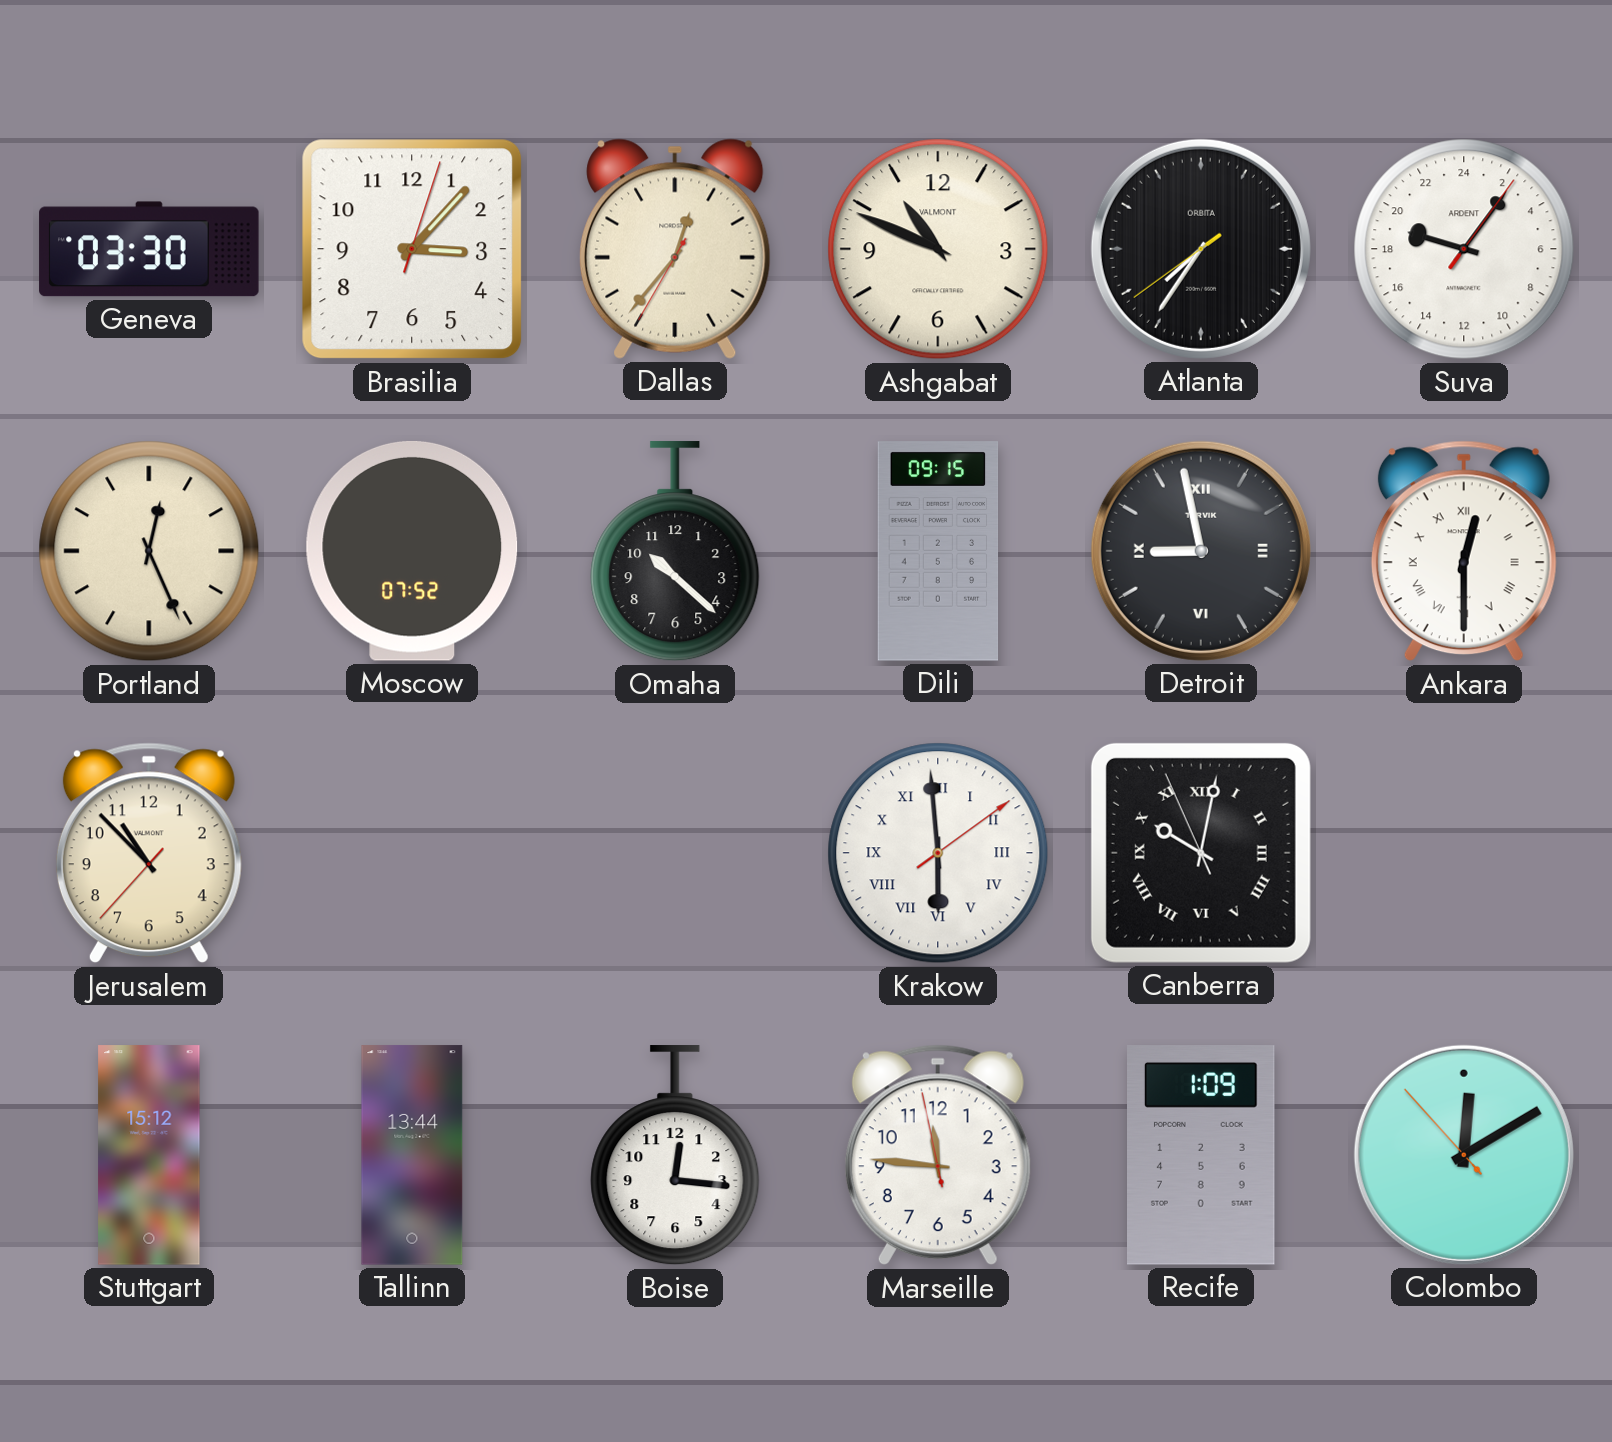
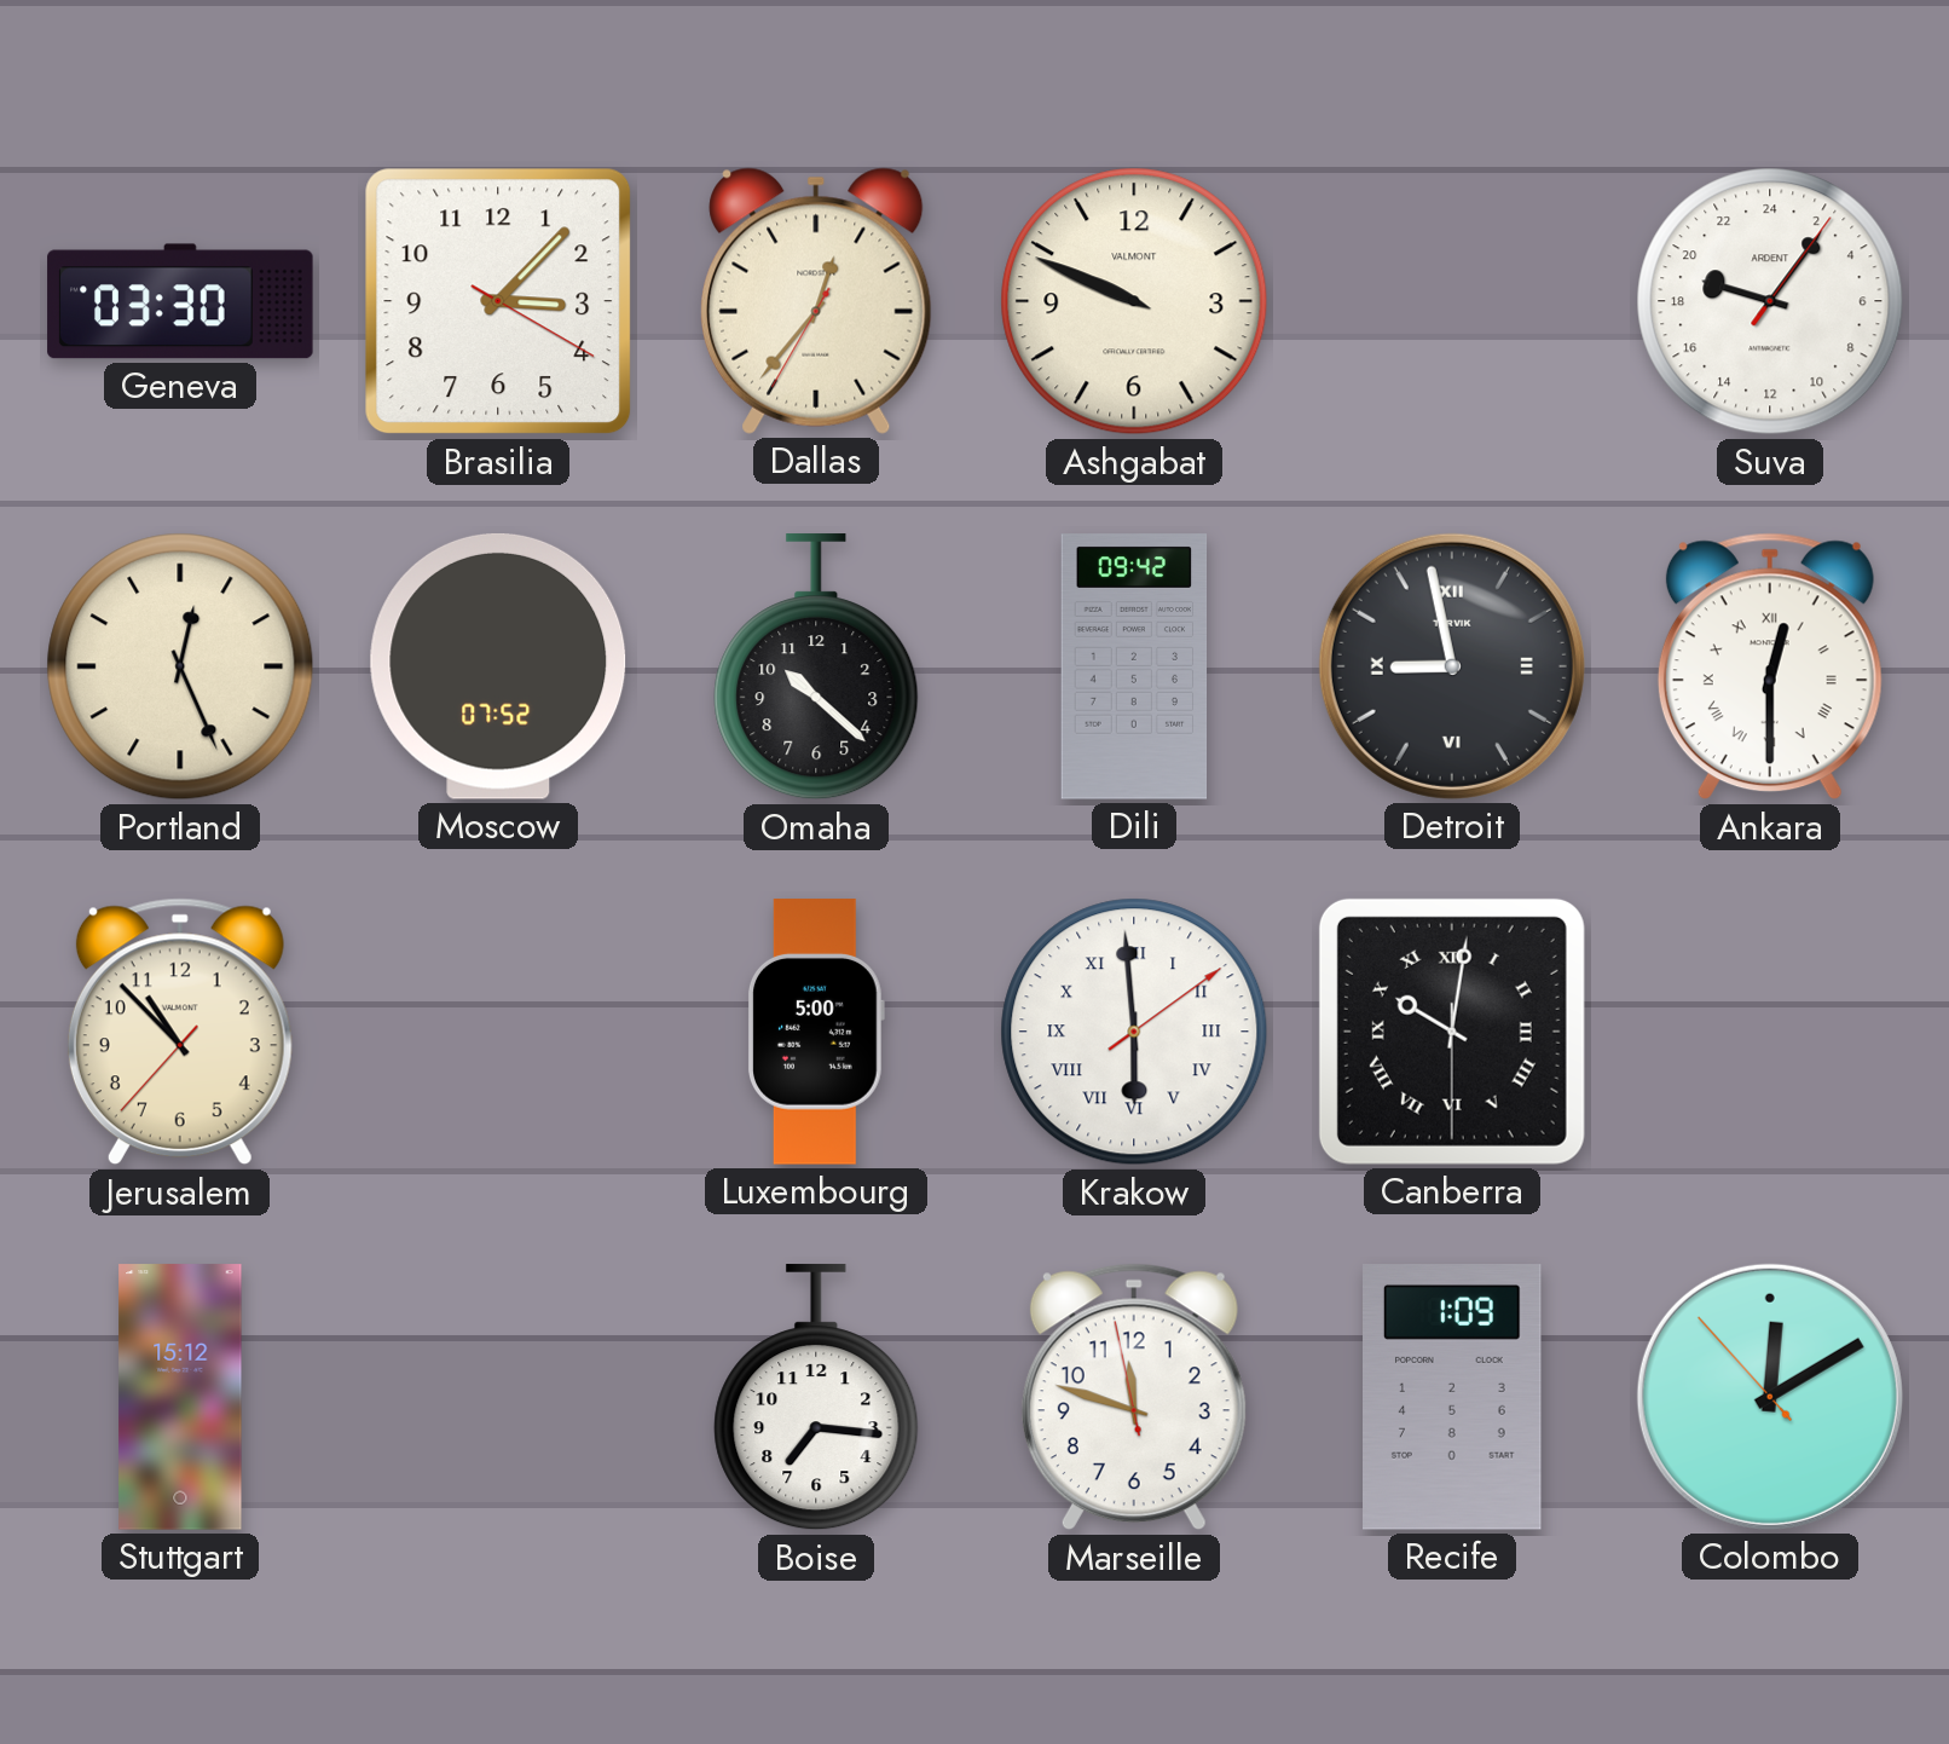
Brasilia: 3:07:03 -> 3:07:20 (498, 301)
Ashgabat: 10:49 -> 9:49 (1134, 301)
Atlanta: 7:35 -> none (1201, 249)
Dili: 09:15 -> 09:42 (1134, 666)
Luxembourg: none -> 5:00 (816, 1032)
Canberra: 10:01:56 -> 10:01:30 (1452, 1032)
Tallinn: 13:44 -> none (412, 1155)
Boise: 12:16 -> 7:16 (816, 1398)
Marseille: 11:45 -> 11:47 (1134, 1397)
